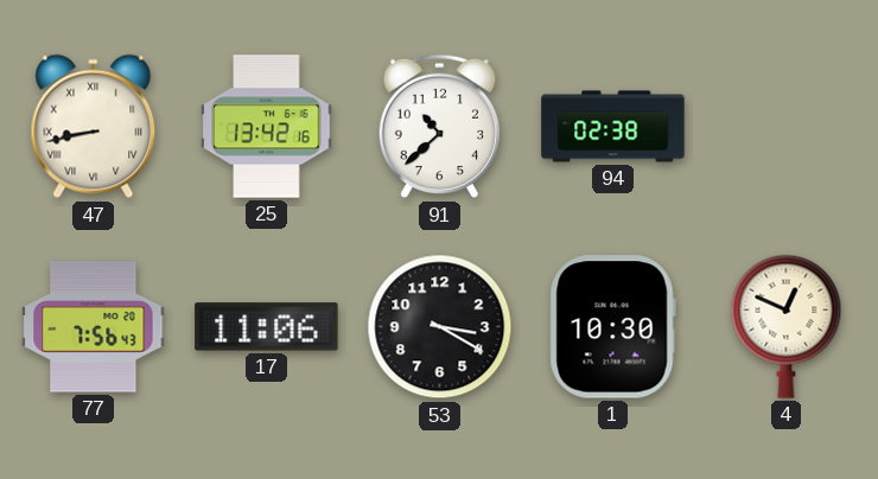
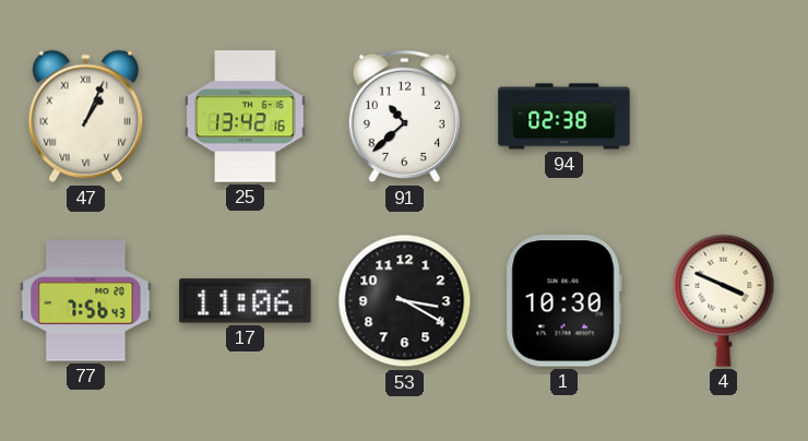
47: 8:43 -> 1:04 (86, 117)
4: 12:49 -> 3:49 (724, 300)
